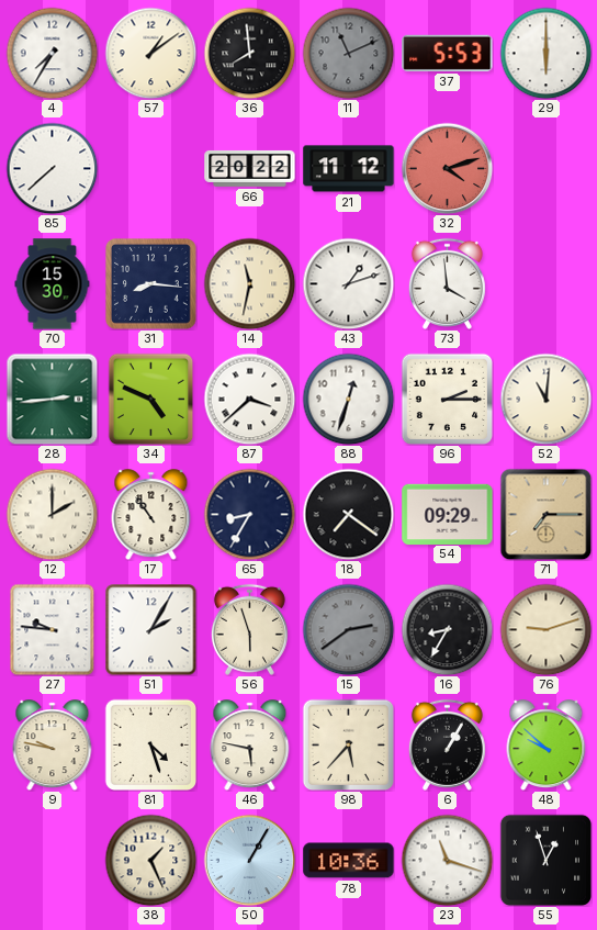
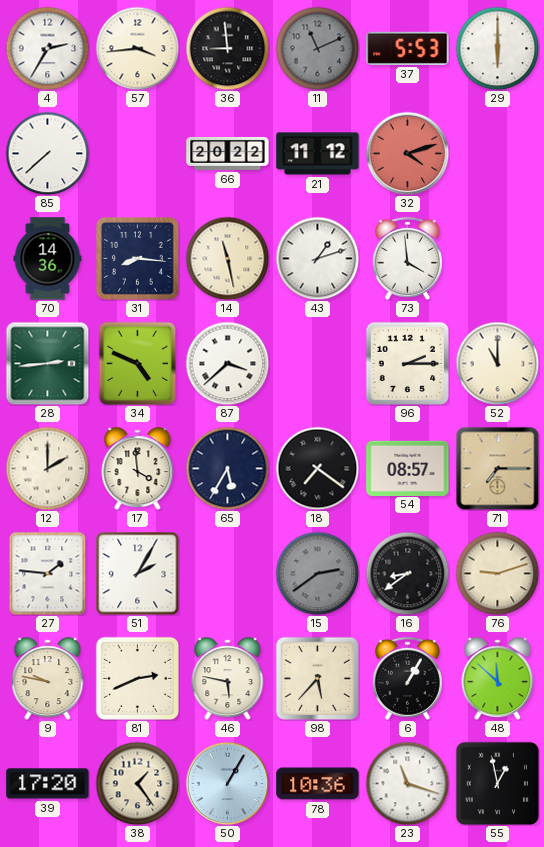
4: 7:35 -> 2:35 (47, 48)
57: 1:09 -> 3:44 (137, 48)
36: 7:59 -> 8:59 (227, 48)
70: 15:30 -> 14:36 (48, 259)
14: 11:32 -> 11:28 (227, 258)
88: 12:33 -> none (348, 399)
52: 11:01 -> 11:00 (497, 363)
17: 10:54 -> 3:59 (138, 469)
65: 8:35 -> 5:35 (227, 468)
54: 09:29 -> 08:57 (408, 468)
27: 9:46 -> 1:46 (48, 573)
56: 5:57 -> none (249, 629)
16: 8:35 -> 8:39 (407, 573)
81: 4:27 -> 2:41 (137, 678)
48: 9:52 -> 11:52 (498, 679)
39: none -> 17:20 (48, 784)
38: 1:26 -> 1:24 (137, 783)
55: 12:57 -> 12:58 (497, 783)
